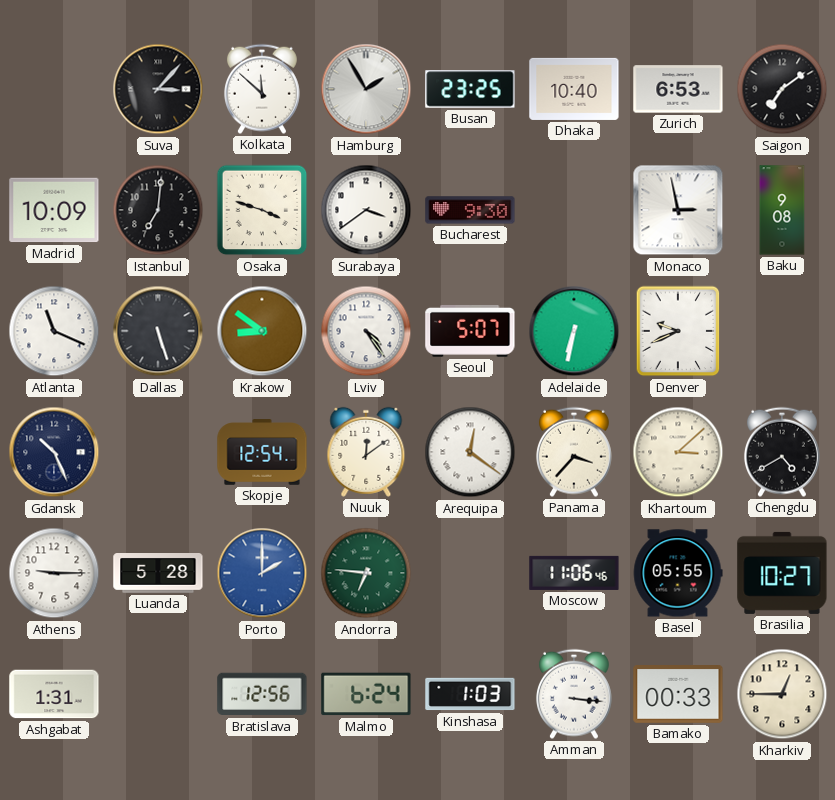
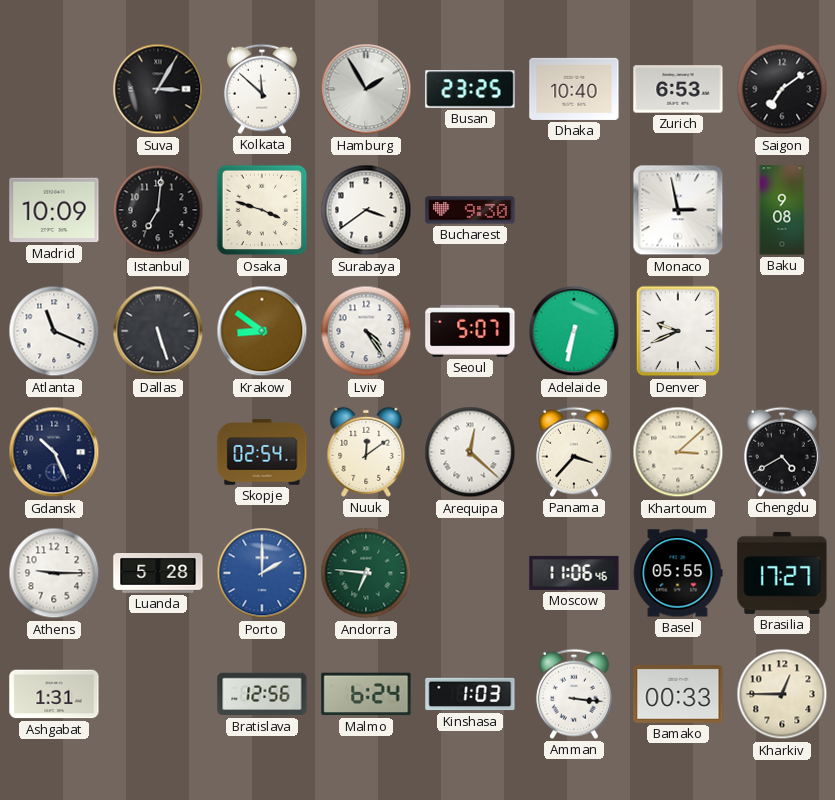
Suva: 3:07 -> 3:05 (158, 89)
Skopje: 12:54 -> 02:54 (262, 452)
Arequipa: 12:21 -> 12:22 (470, 452)
Brasilia: 10:27 -> 17:27 (782, 573)
